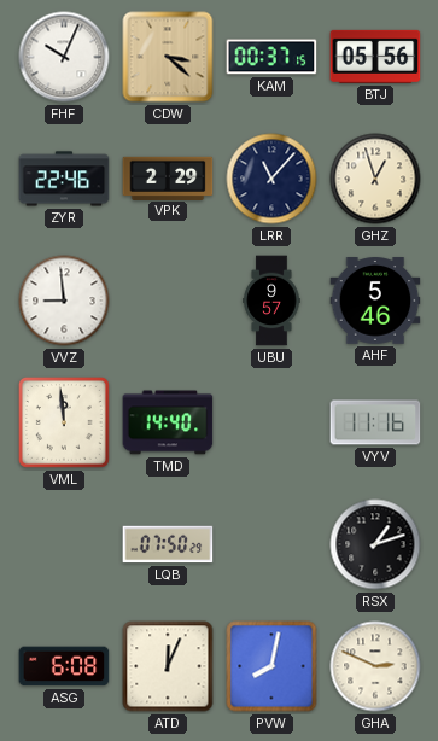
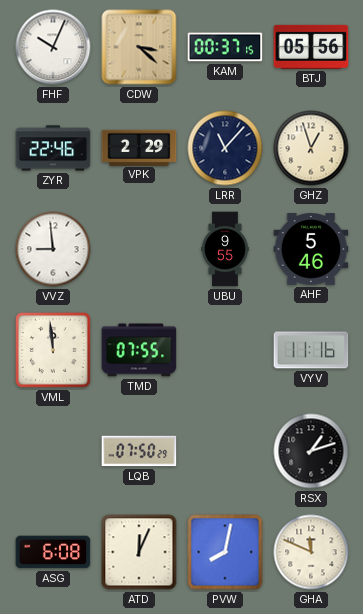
UBU: 9:57 -> 9:55 (225, 249)
TMD: 14:40 -> 07:55 (139, 350)
GHA: 2:49 -> 11:49 (311, 552)
